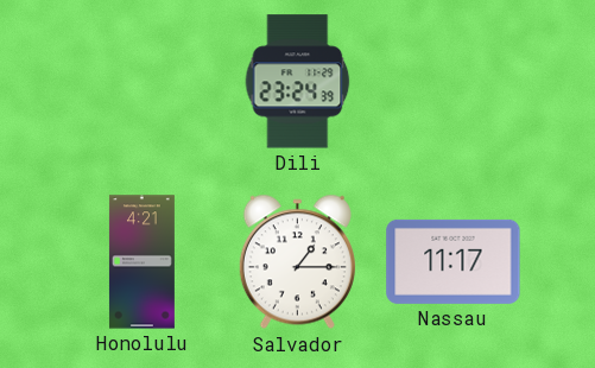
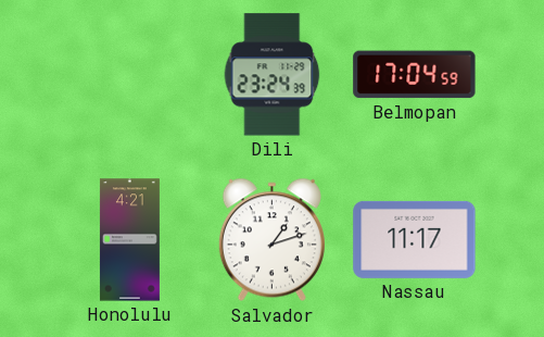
Belmopan: none -> 17:04 (415, 75)
Salvador: 1:15 -> 1:12 (271, 240)
